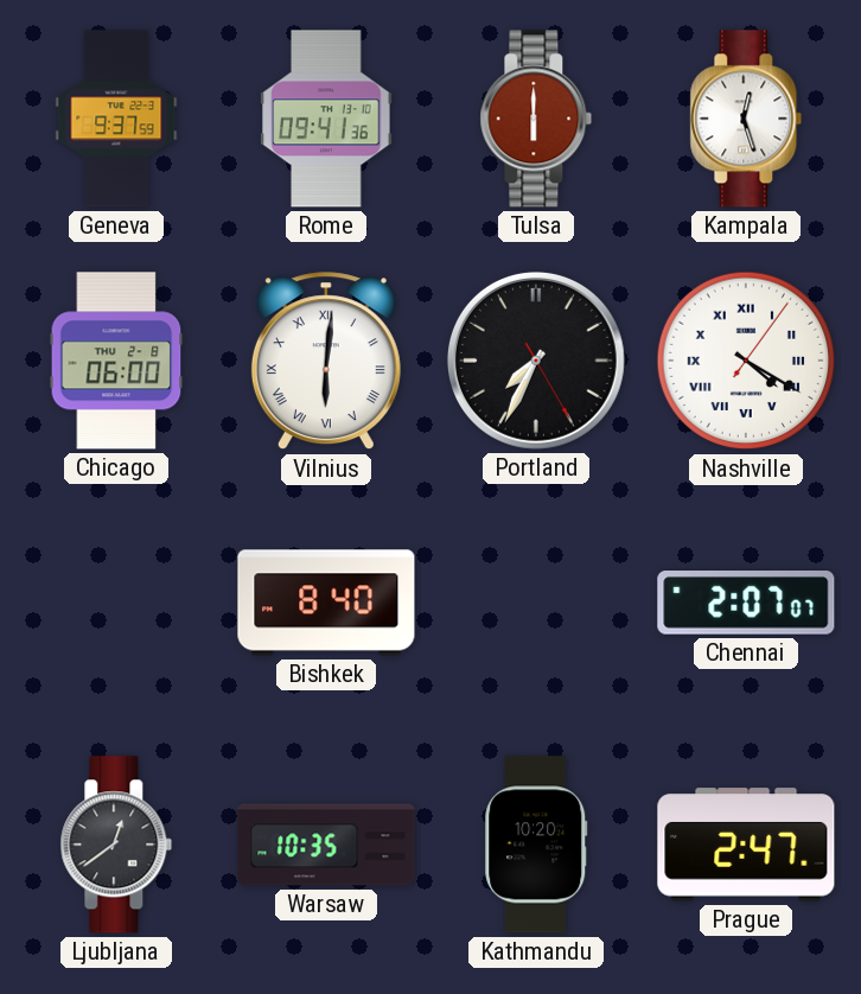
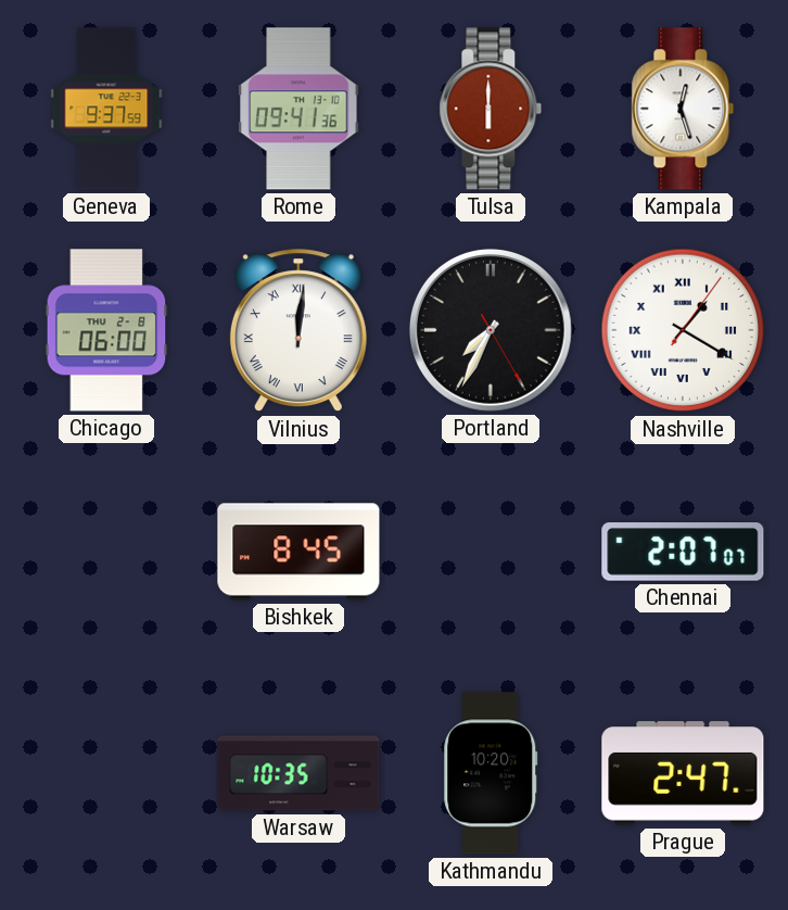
Vilnius: 6:01 -> 12:01 (298, 331)
Nashville: 4:20 -> 1:20 (683, 330)
Bishkek: 8:40 -> 8:45 (298, 552)
Ljubljana: 12:39 -> none (116, 845)
